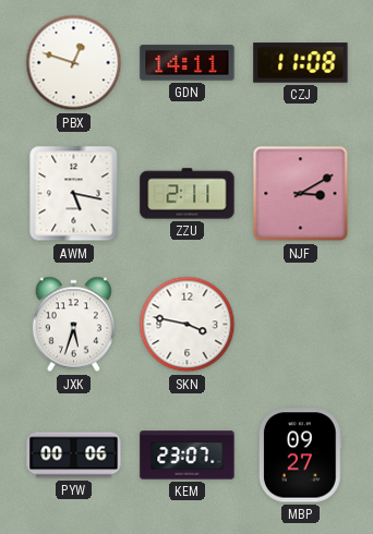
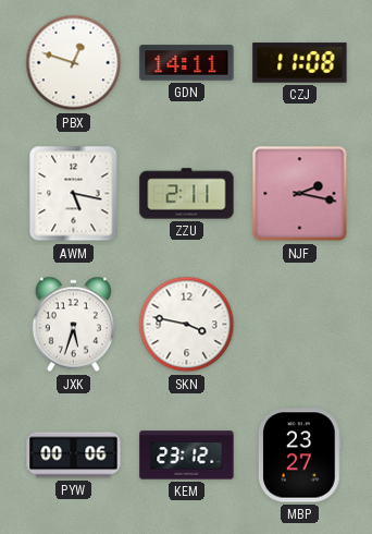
NJF: 3:10 -> 2:17 (300, 194)
KEM: 23:07 -> 23:12 (187, 456)
MBP: 09:27 -> 23:27 (299, 456)
